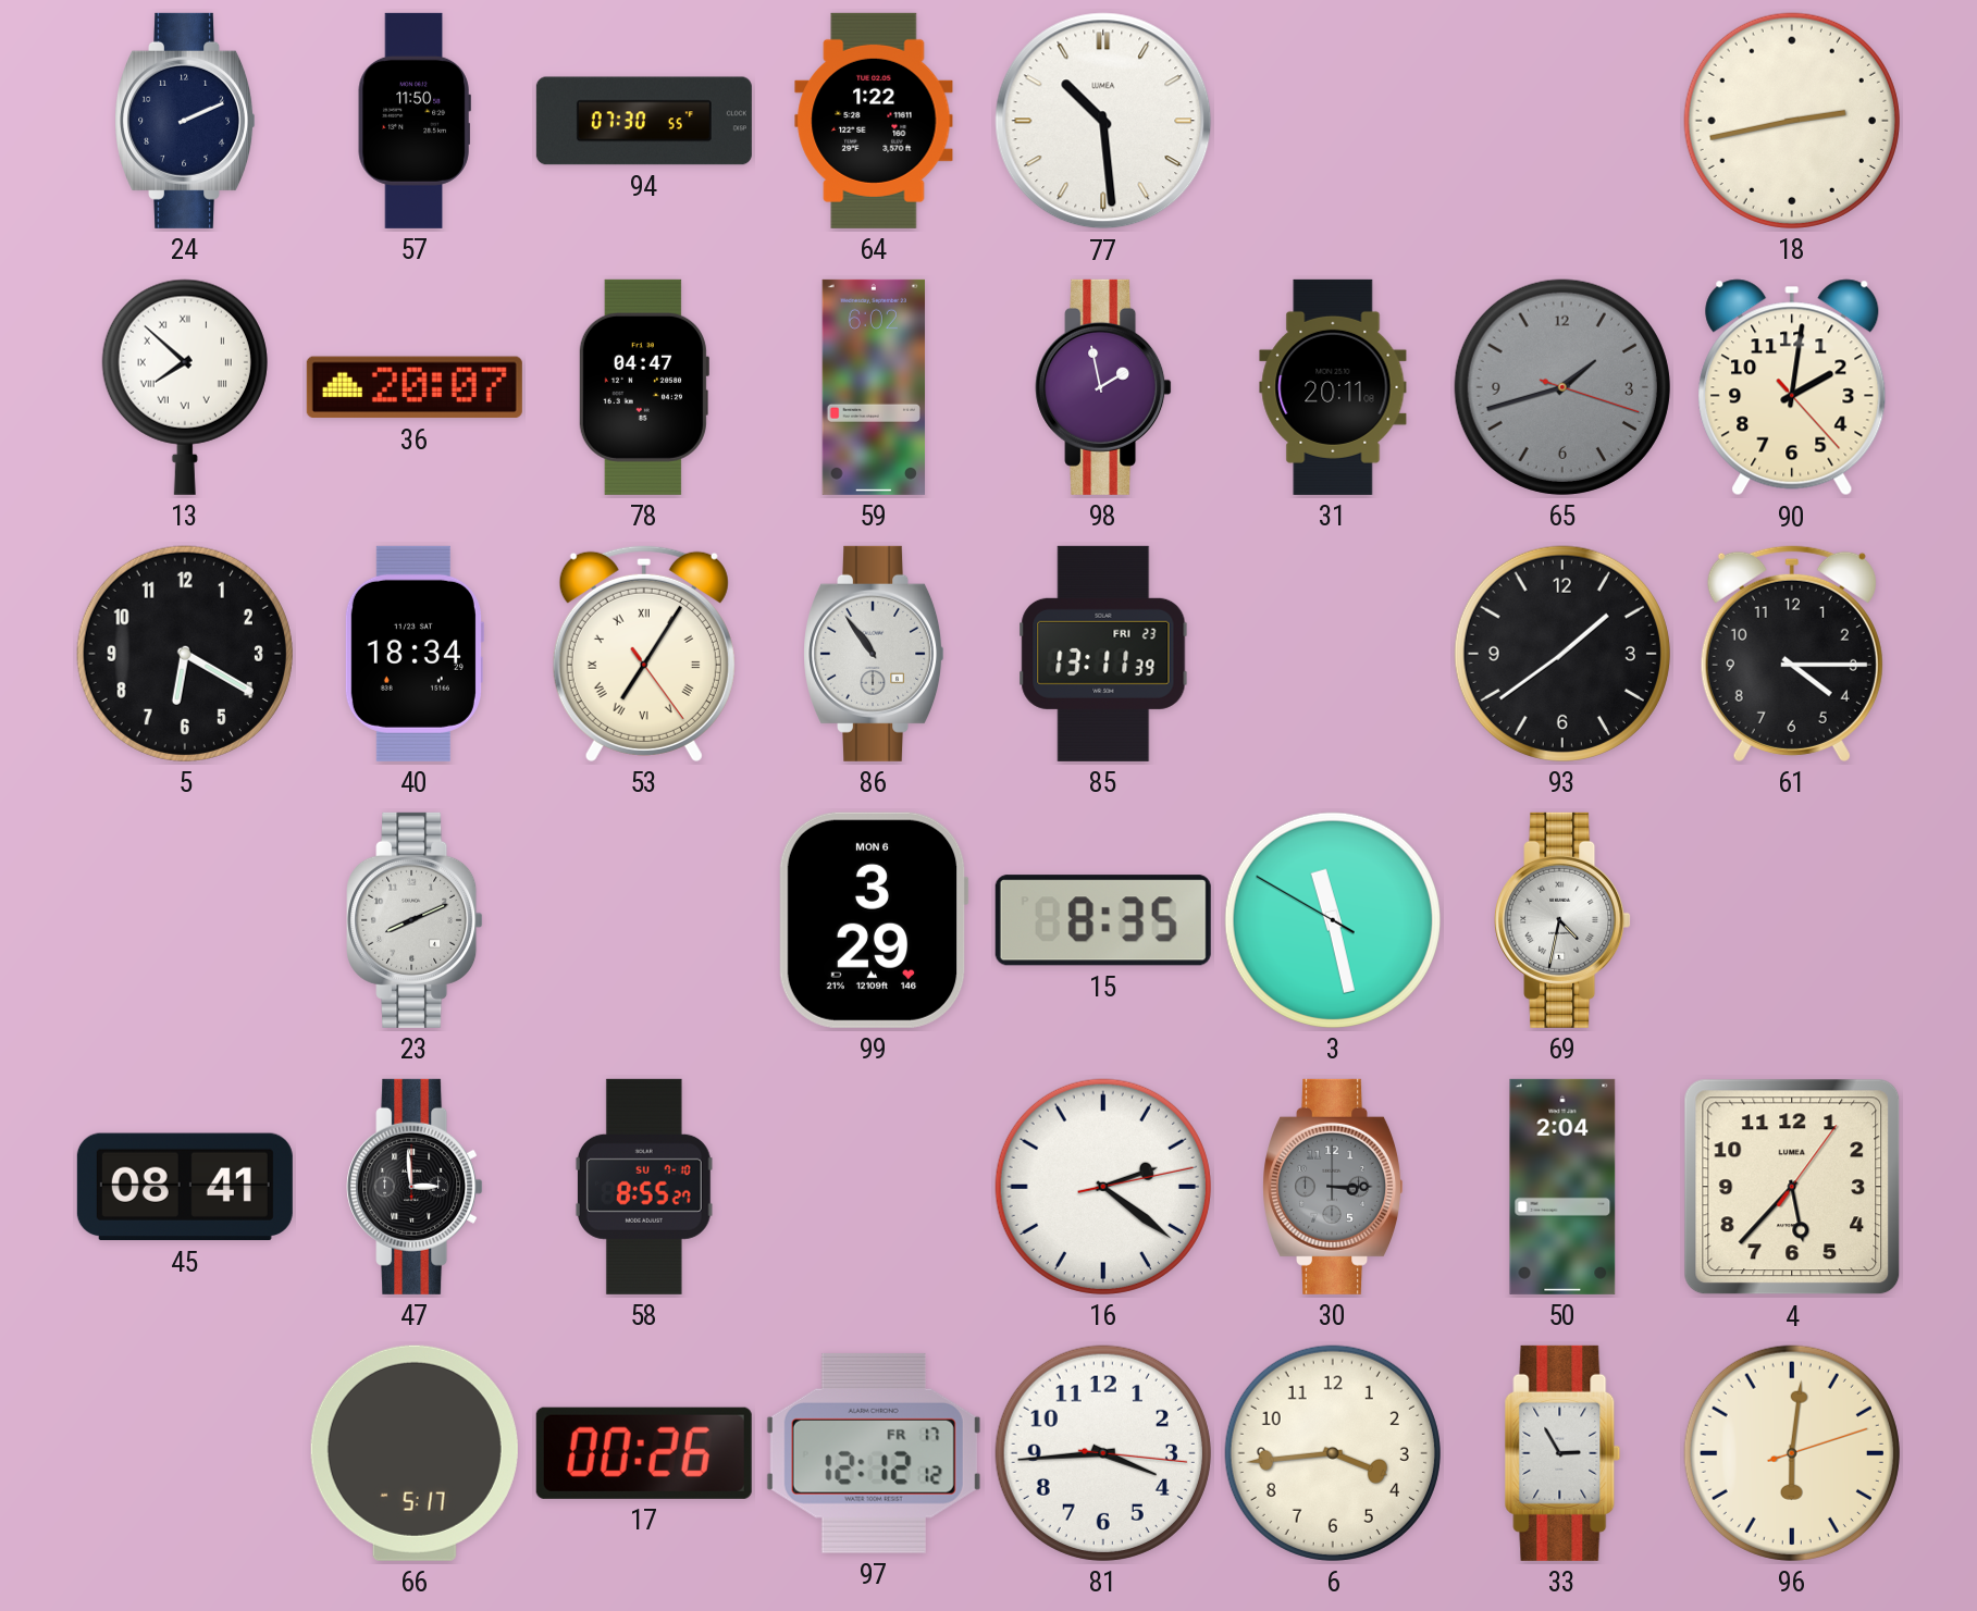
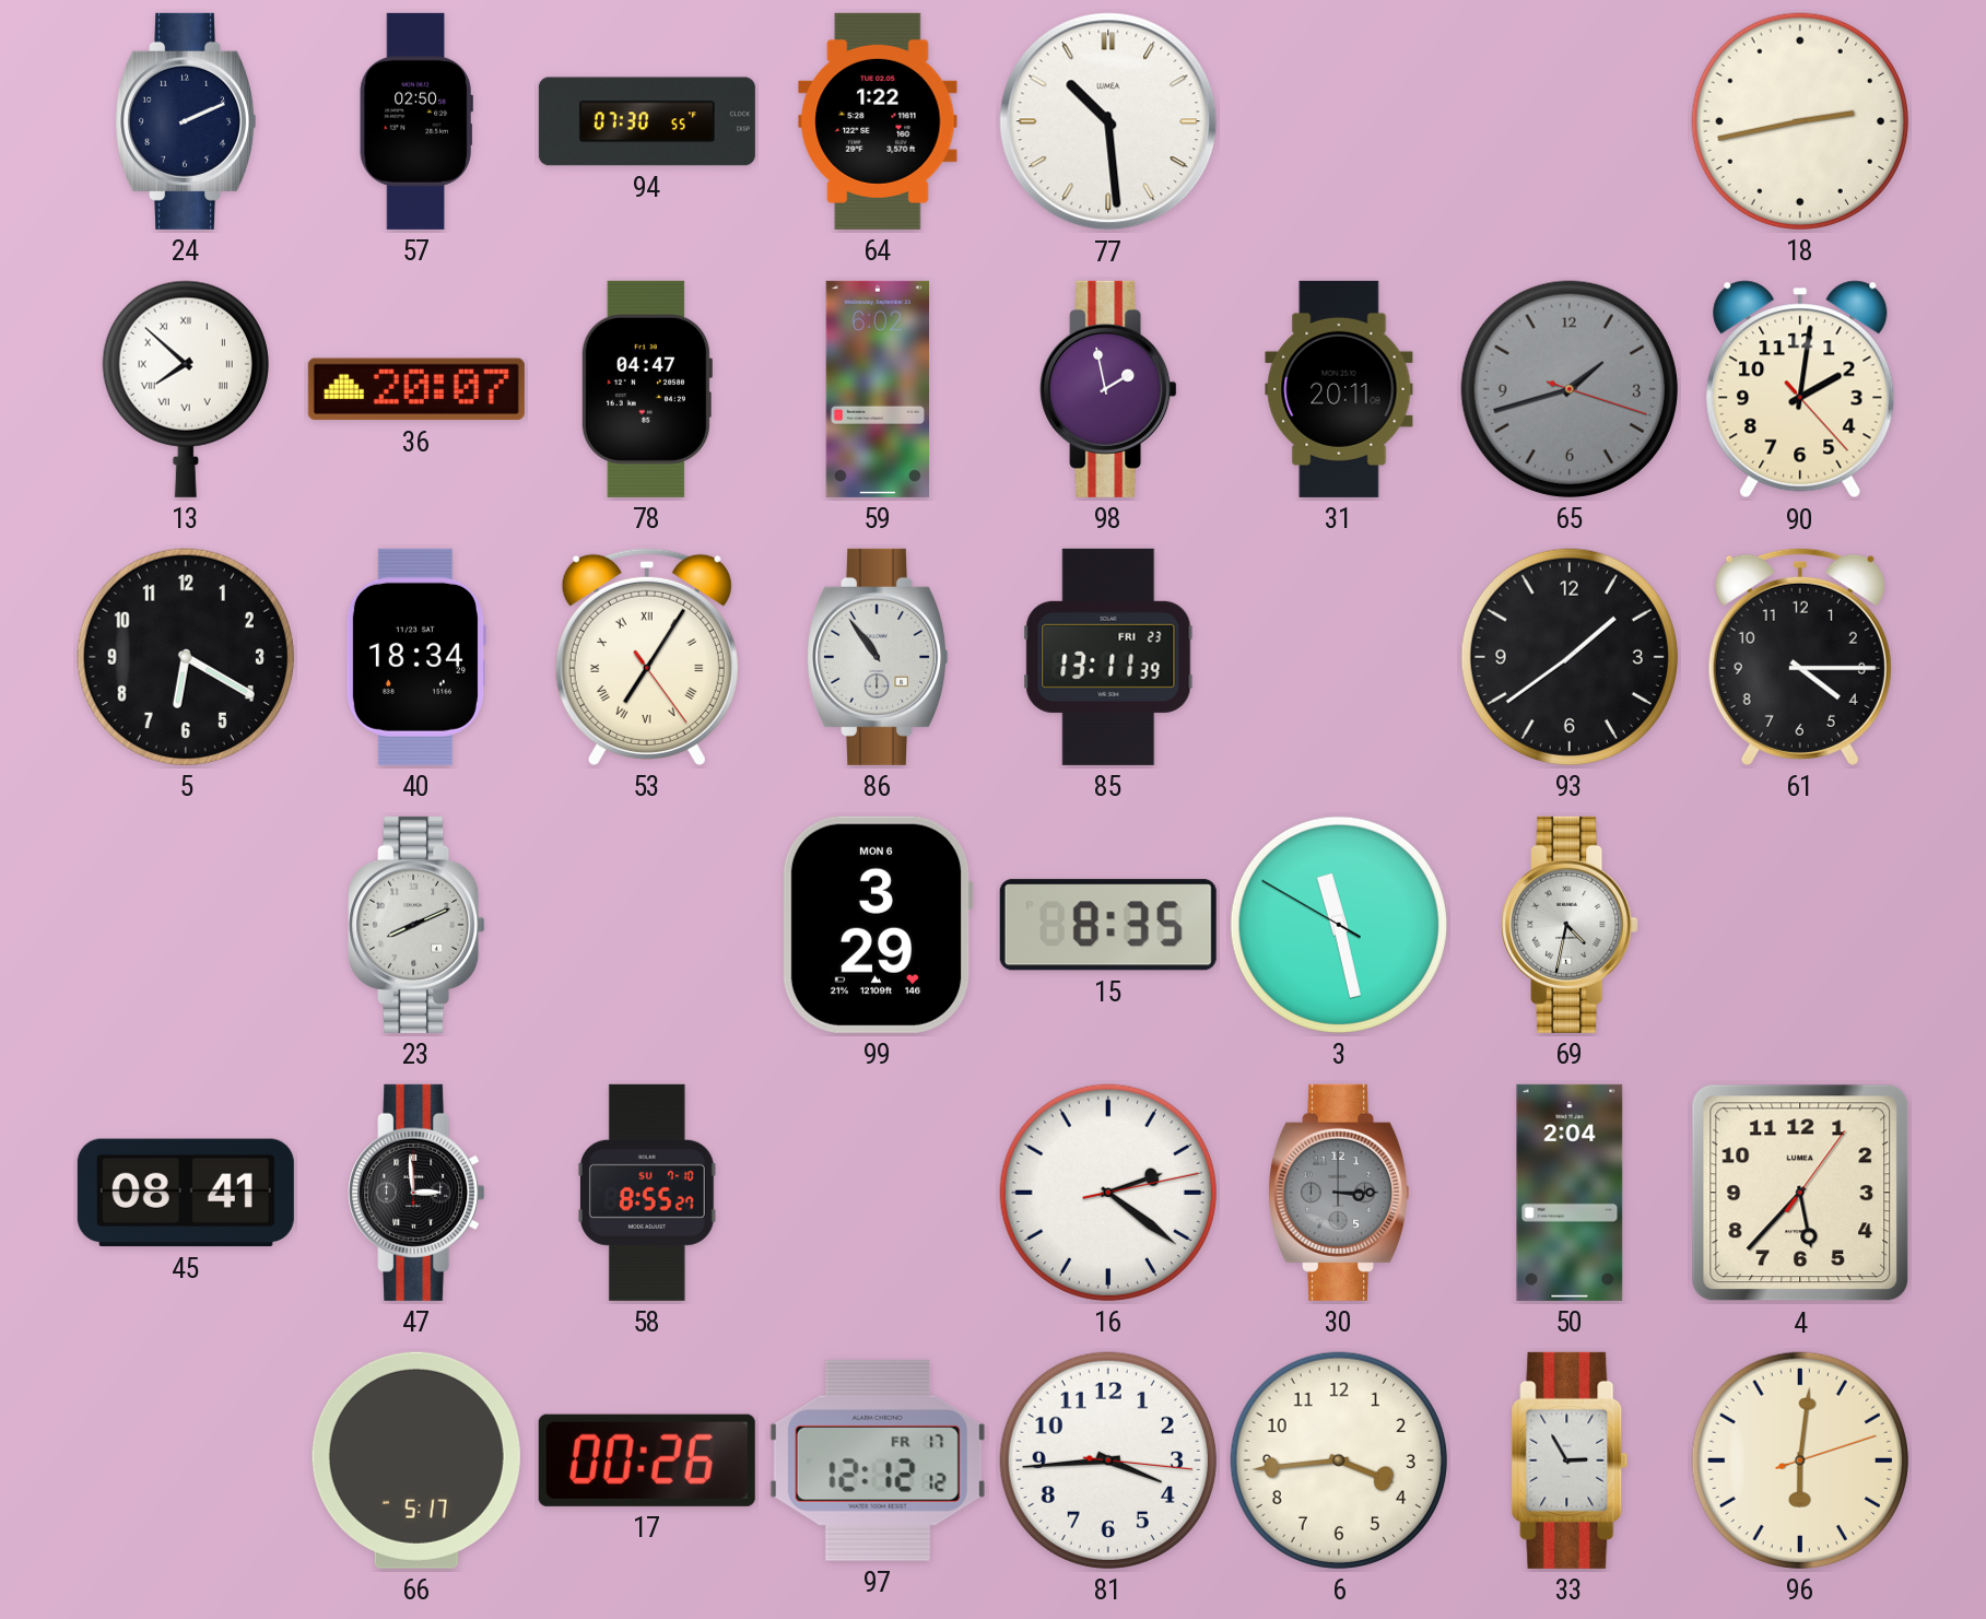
57: 11:50 -> 02:50 (416, 121)
